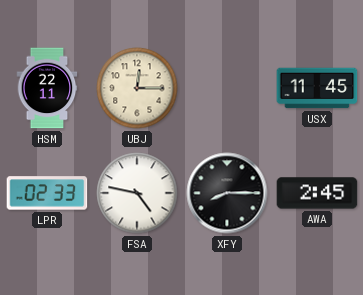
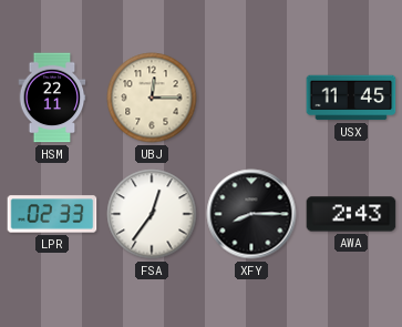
FSA: 4:47 -> 12:36 (152, 214)
AWA: 2:45 -> 2:43 (351, 214)
